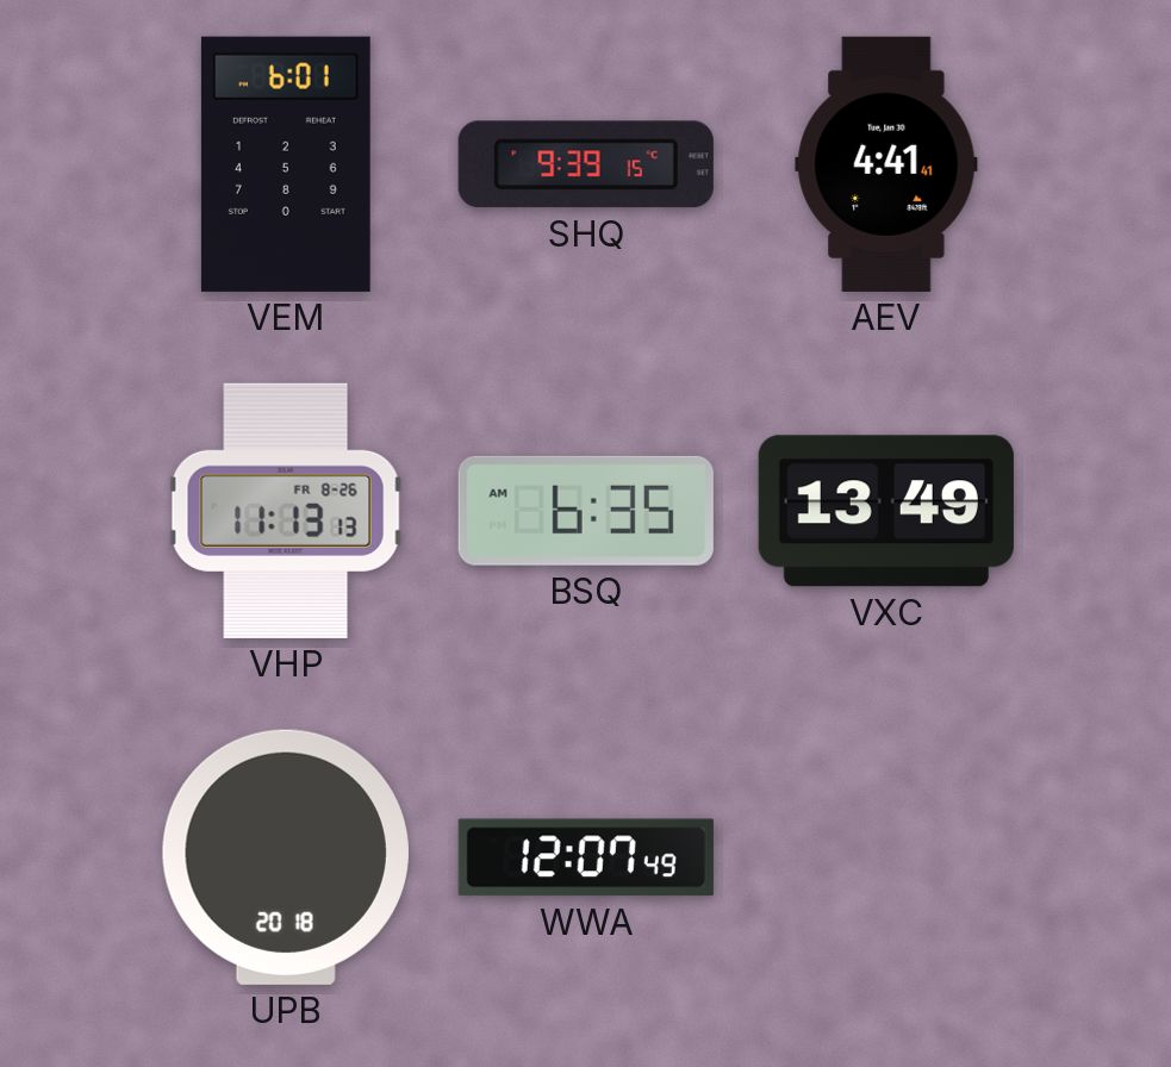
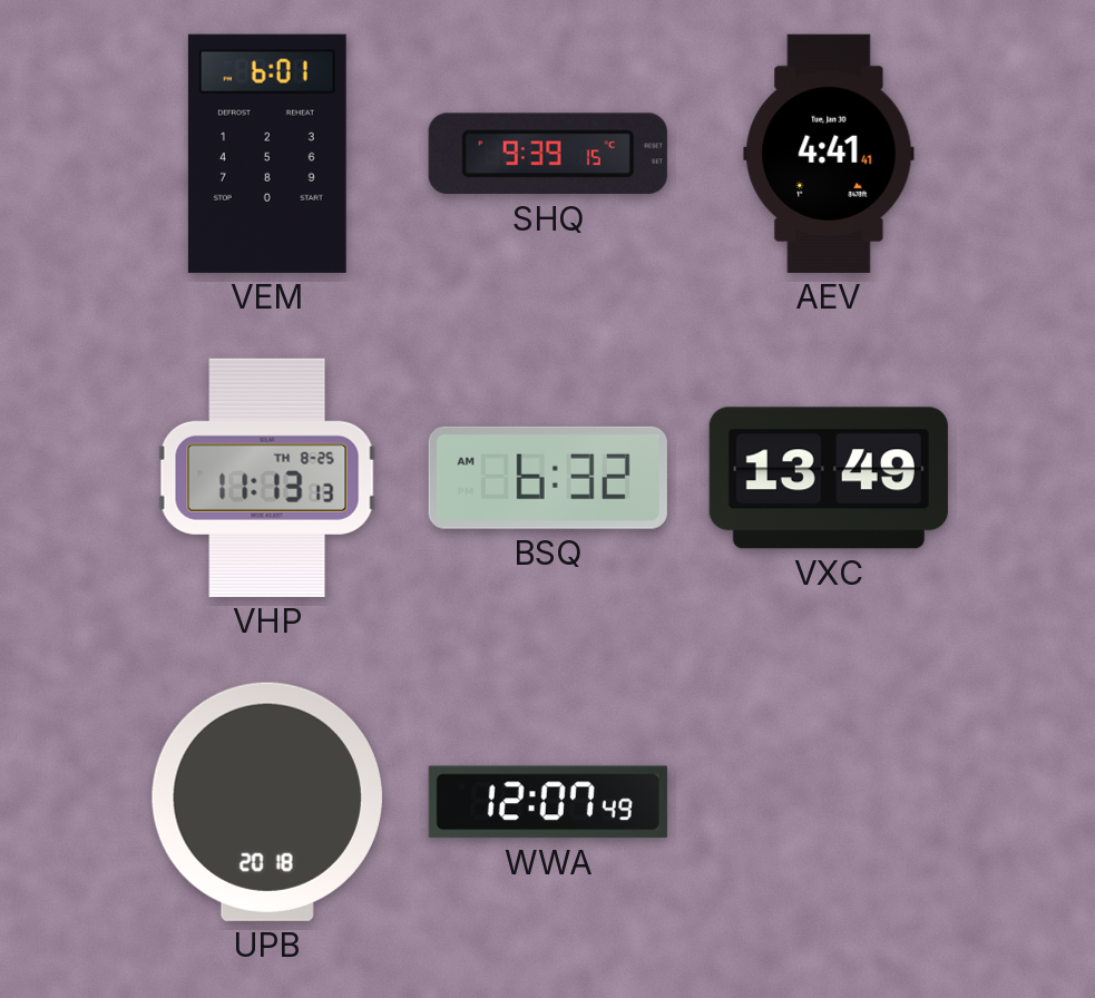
VHP date: FR 8-26 -> TH 8-25 (267, 478)
BSQ: 6:35 -> 6:32 (548, 478)
